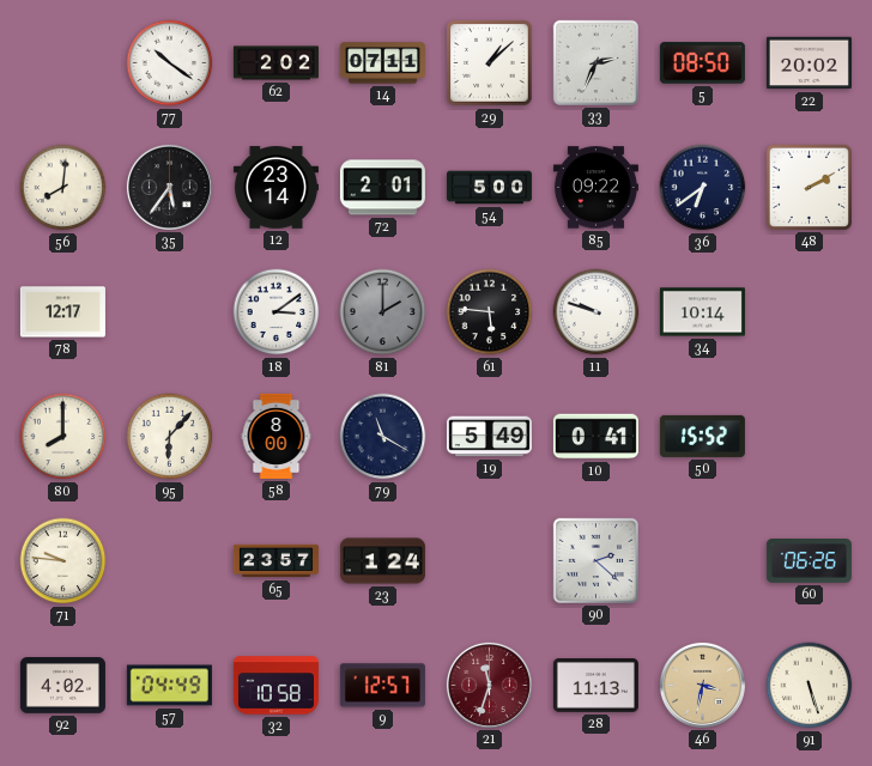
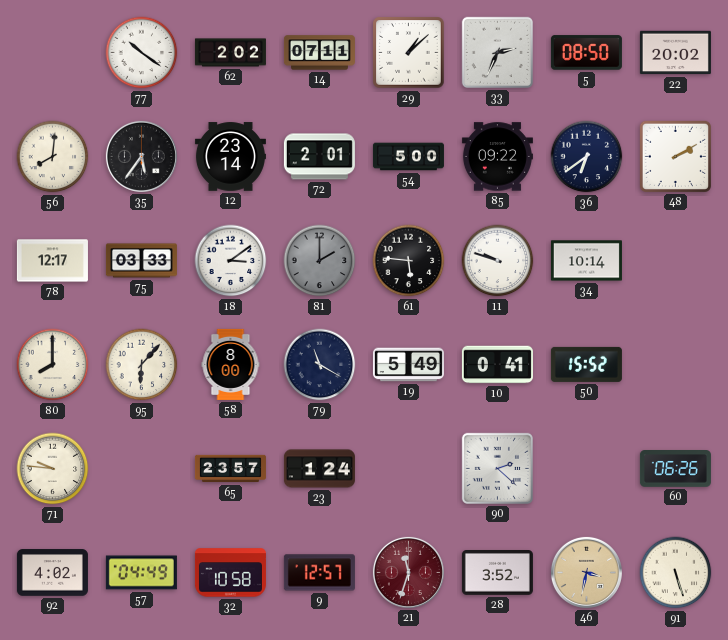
75: none -> 03:33 (141, 261)
28: 11:13 -> 3:52 (497, 573)
